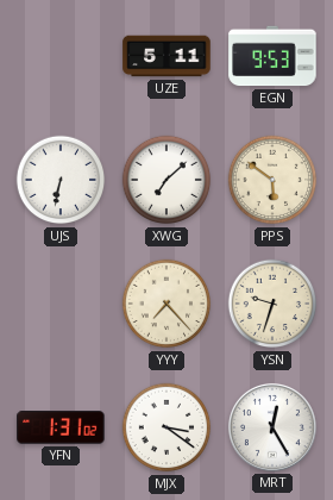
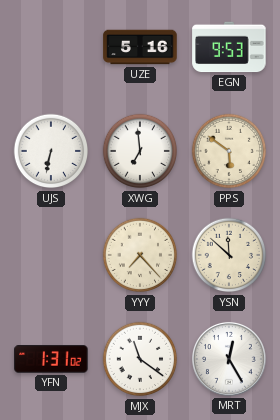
UZE: 5:11 -> 5:16 (140, 47)
XWG: 7:08 -> 6:59 (140, 151)
YSN: 9:33 -> 11:52 (229, 255)
MJX: 3:21 -> 11:21 (140, 359)
